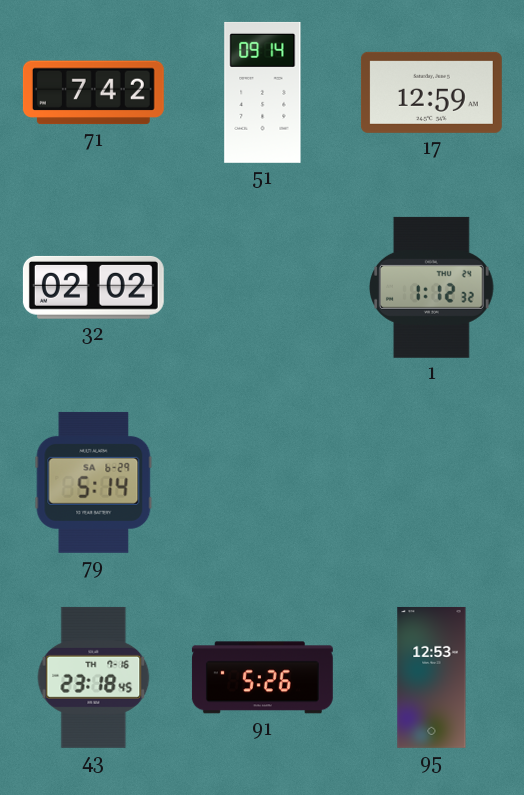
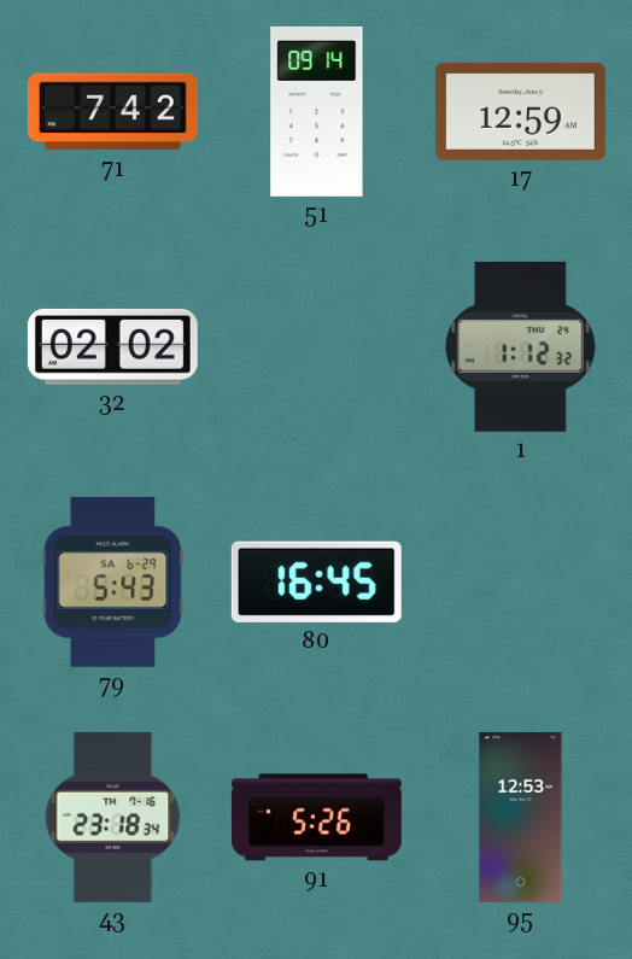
79: 5:14 -> 5:43 (113, 581)
80: none -> 16:45 (316, 581)
43: 23:18:45 -> 23:18:34 (113, 817)
